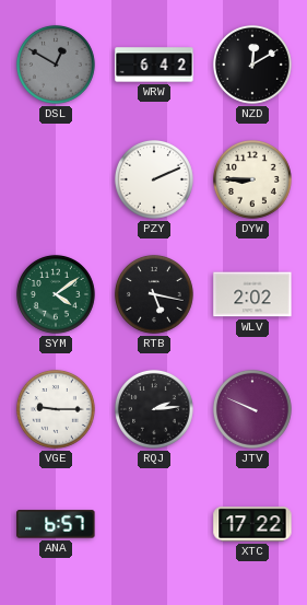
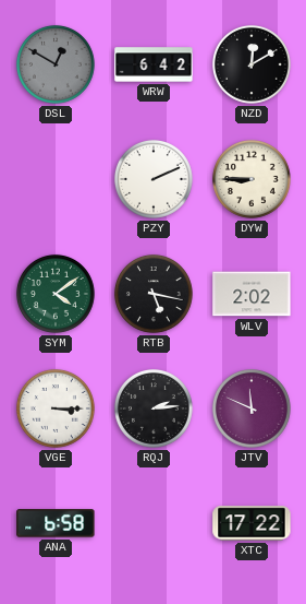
VGE: 9:15 -> 3:15 (56, 408)
JTV: 9:49 -> 11:49 (252, 408)
ANA: 6:57 -> 6:58 (56, 523)
